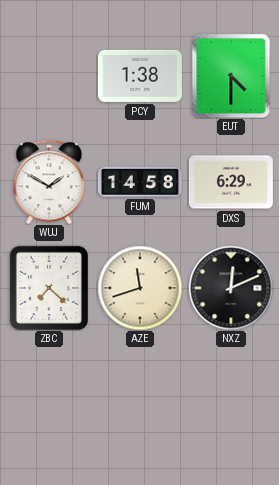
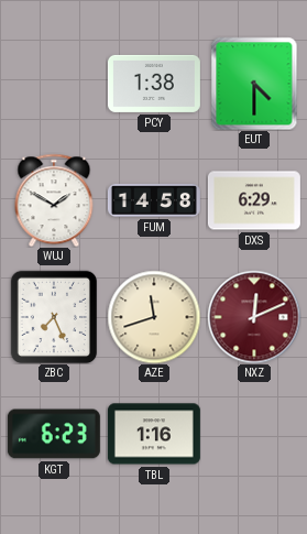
ZBC: 7:22 -> 7:26 (54, 317)
NXZ dial: black -> burgundy (254, 317)
KGT: none -> 6:23 (54, 434)
TBL: none -> 1:16 (154, 434)
